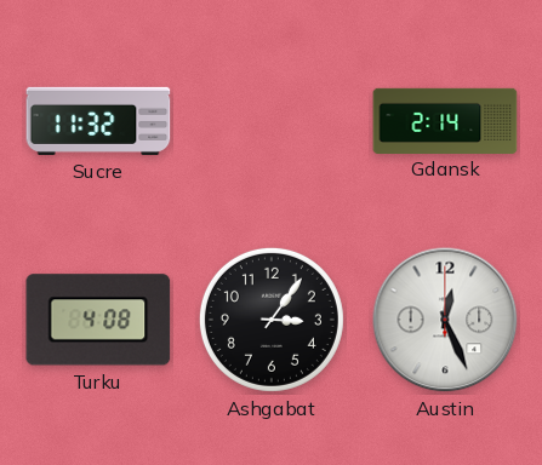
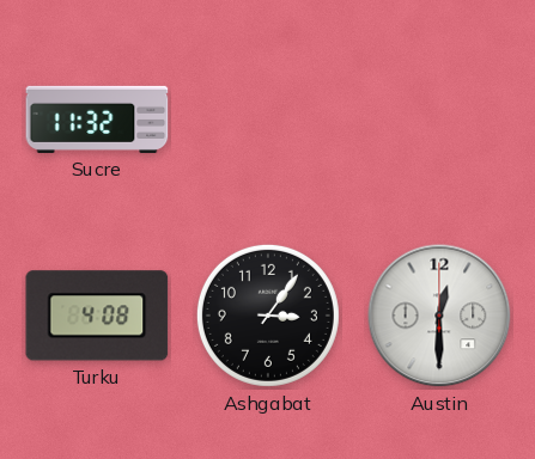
Gdansk: 2:14 -> none (445, 120)
Austin: 12:26 -> 12:30 (439, 316)
